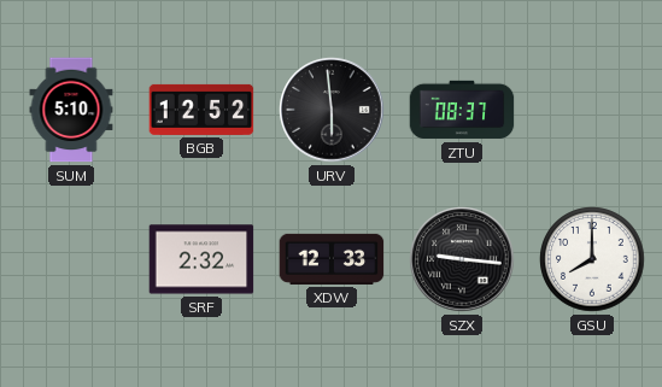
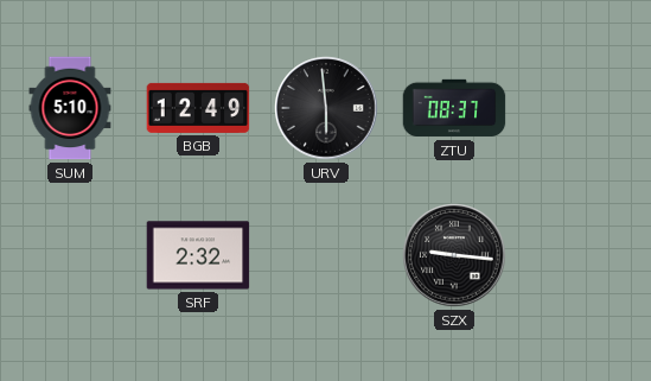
BGB: 12:52 -> 12:49 (198, 108)
XDW: 12:33 -> none (332, 259)
GSU: 8:00 -> none (592, 259)
